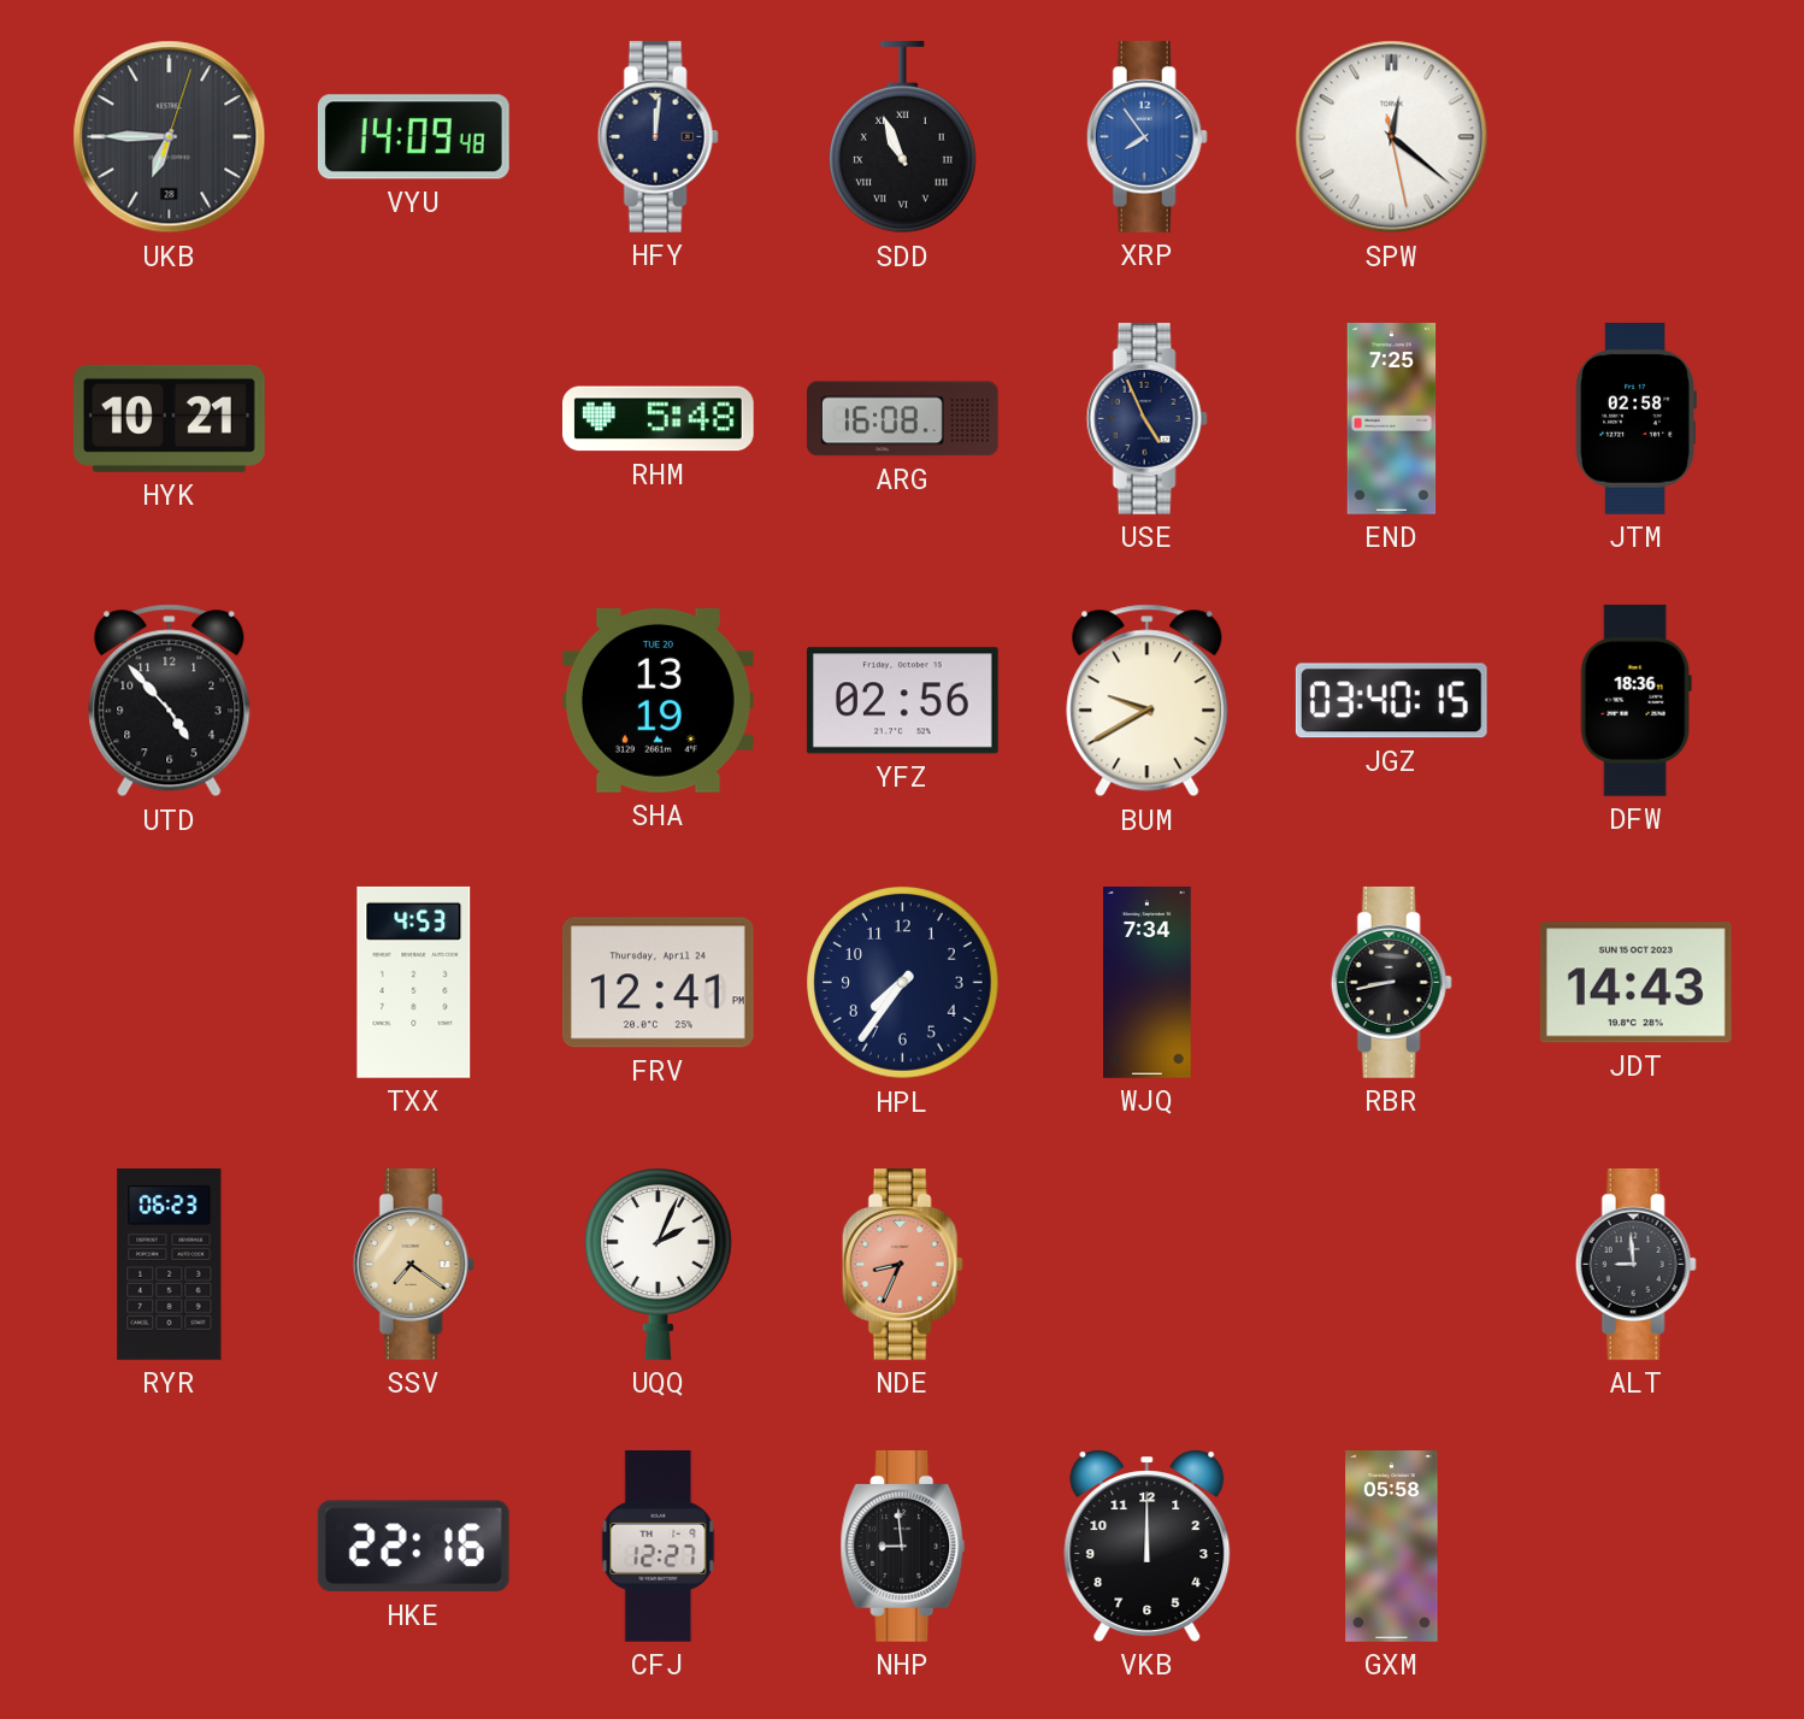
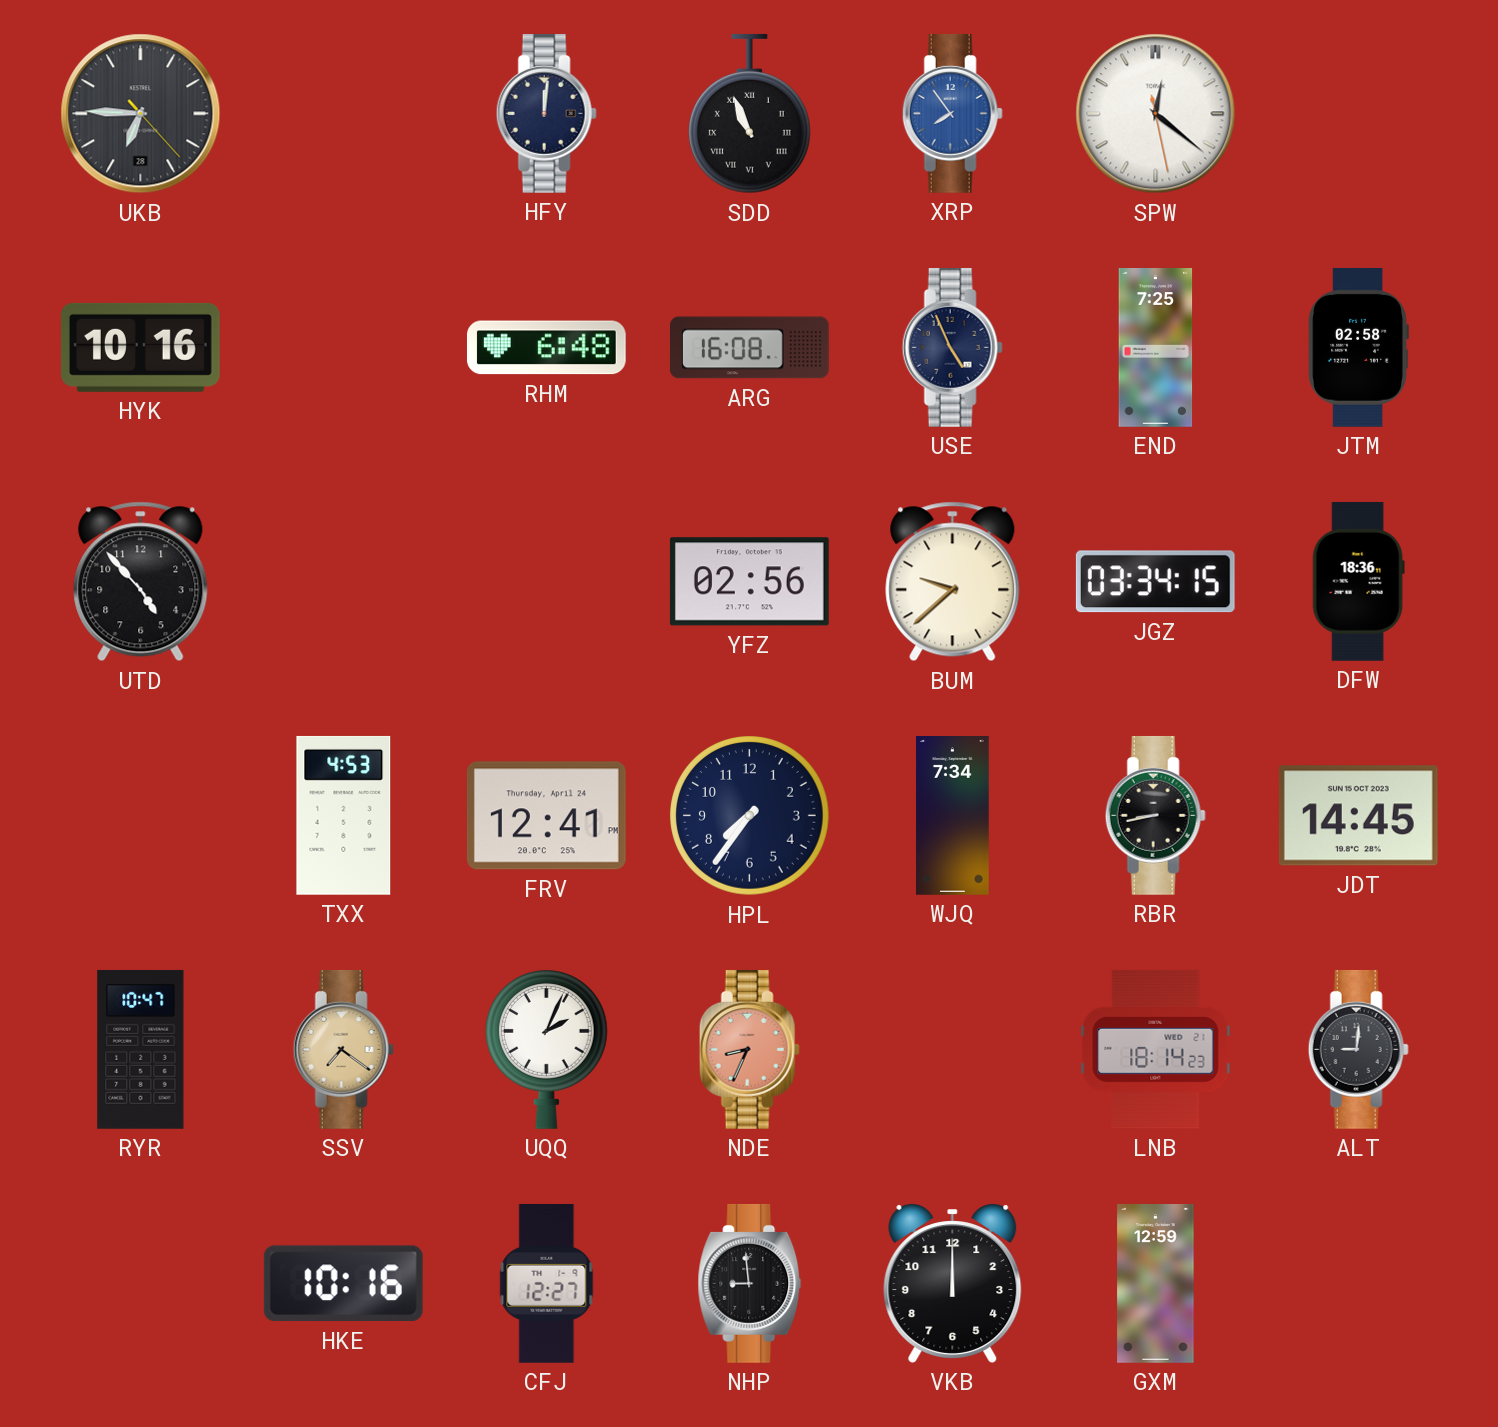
UKB: 6:45:03 -> 6:45:23 (141, 114)
VYU: 14:09 -> none (413, 137)
HYK: 10:21 -> 10:16 (140, 347)
RHM: 5:48 -> 6:48 (546, 348)
SHA: 13:19 -> none (658, 700)
BUM: 9:40 -> 9:38 (953, 582)
JGZ: 03:40 -> 03:34 (1155, 582)
JDT: 14:43 -> 14:45 (1358, 816)
RYR: 06:23 -> 10:47 (141, 1049)
LNB: none -> 18:14 (1156, 1049)
ALT: 8:59 -> 9:01 (1358, 1049)
HKE: 22:16 -> 10:16 (343, 1284)
GXM: 05:58 -> 12:59 (1156, 1284)
